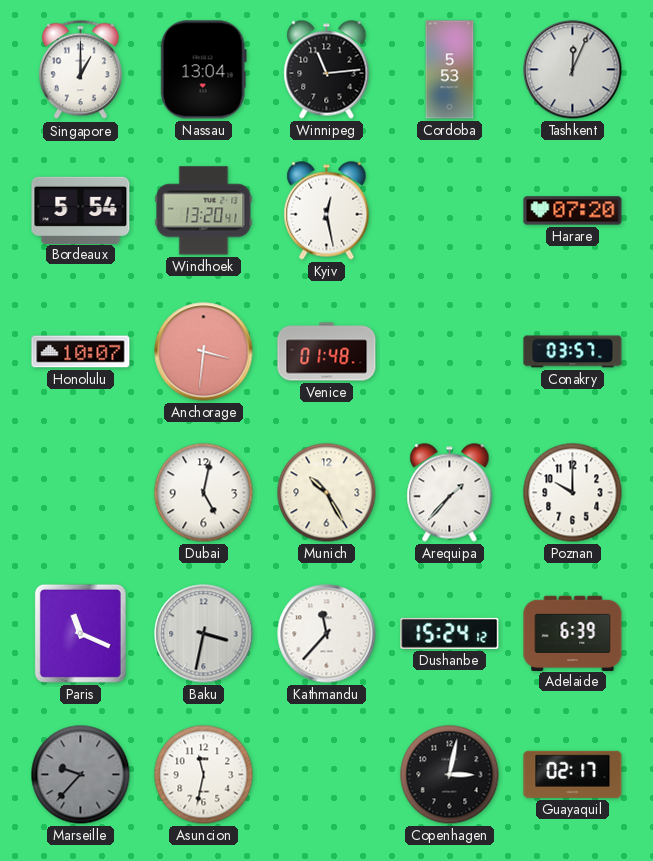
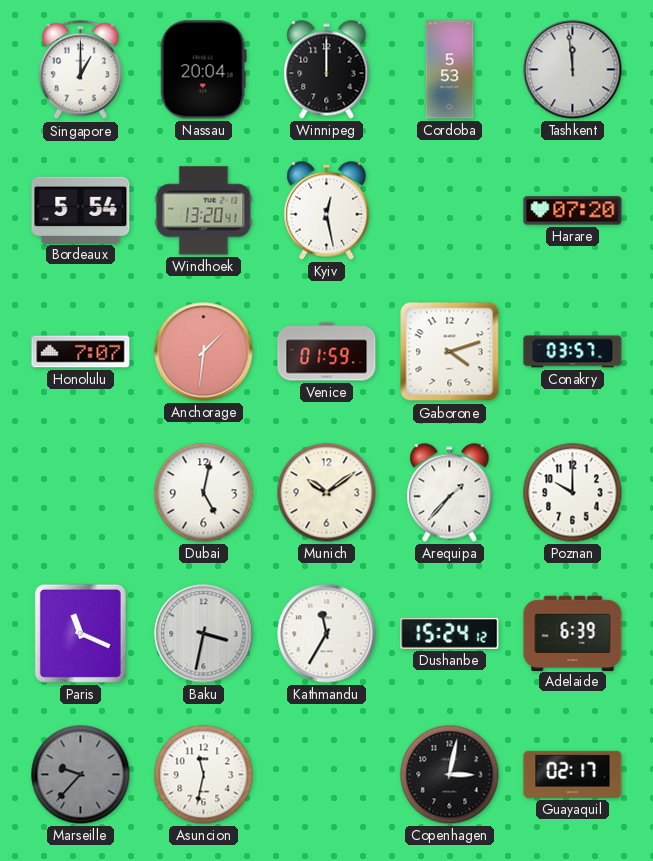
Nassau: 13:04 -> 20:04 (203, 70)
Winnipeg: 11:14 -> 12:00 (327, 70)
Tashkent: 12:04 -> 11:59 (573, 70)
Honolulu: 10:07 -> 7:07 (81, 352)
Anchorage: 3:31 -> 1:31 (204, 352)
Venice: 01:48 -> 01:59 (327, 352)
Gaborone: none -> 4:12 (450, 352)
Munich: 10:25 -> 10:09 (327, 493)
Kathmandu: 11:37 -> 11:35 (327, 634)
